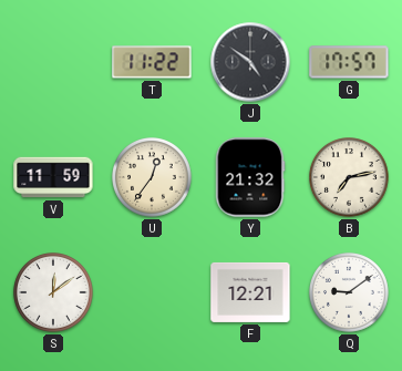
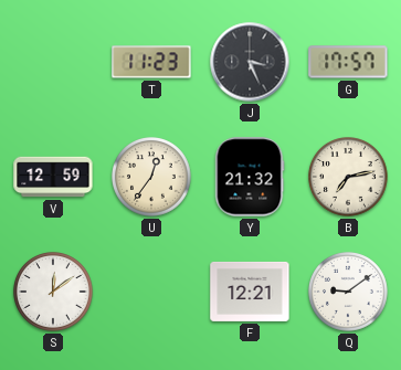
T: 11:22 -> 11:23 (151, 62)
J: 4:51 -> 3:26 (250, 62)
V: 11:59 -> 12:59 (53, 177)
